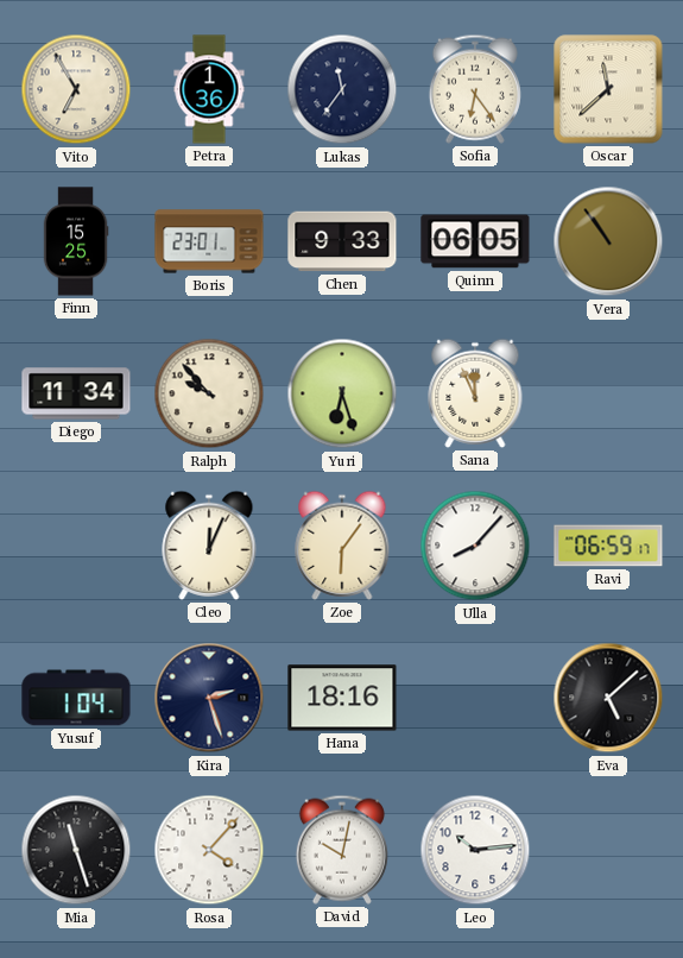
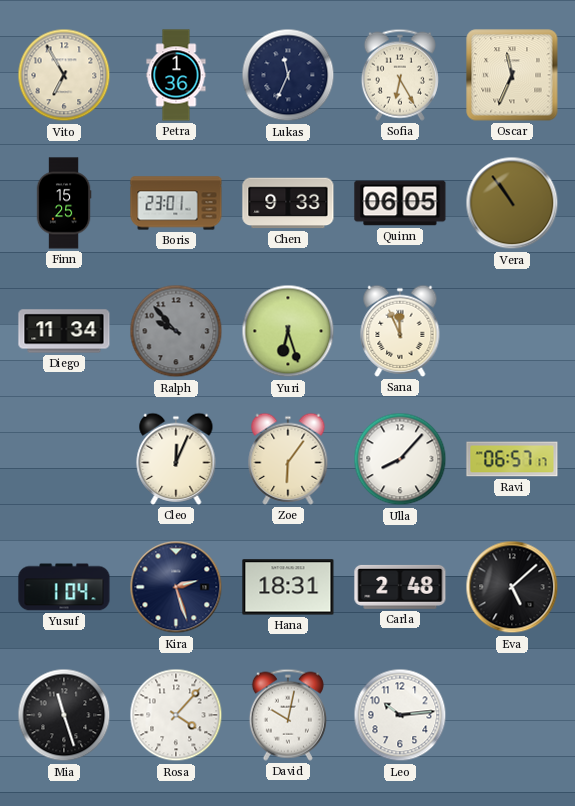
Lukas: 11:36 -> 11:34 (288, 75)
Sofia: 6:24 -> 6:25 (400, 75)
Oscar: 11:38 -> 11:34 (512, 75)
Ralph dial: cream -> grey (176, 331)
Ravi: 06:59 -> 06:57 (512, 459)
Hana: 18:16 -> 18:31 (288, 587)
Carla: none -> 2:48 (400, 587)
